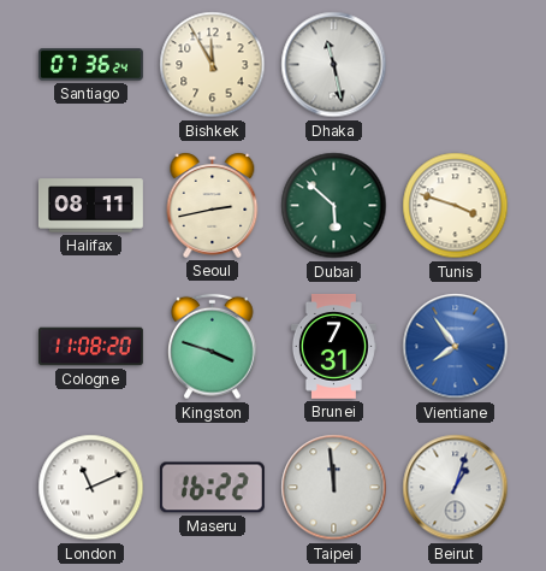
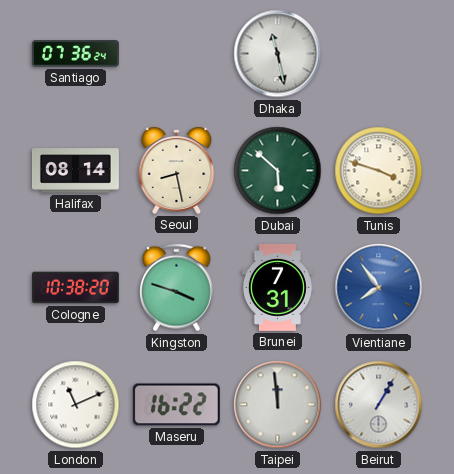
Bishkek: 11:55 -> none (213, 65)
Halifax: 08:11 -> 08:14 (76, 171)
Seoul: 2:43 -> 8:28 (177, 170)
Cologne: 11:08 -> 10:38 (76, 288)
Beirut: 1:03 -> 1:05 (379, 405)
